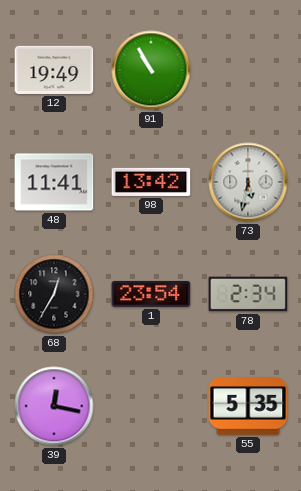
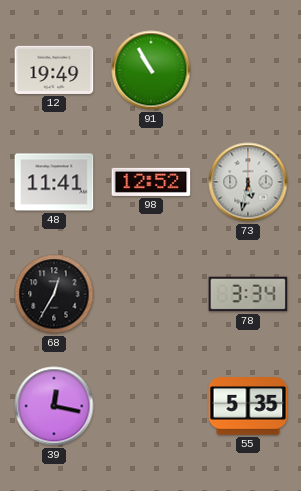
98: 13:42 -> 12:52 (151, 182)
1: 23:54 -> none (151, 294)
78: 2:34 -> 3:34 (248, 294)
